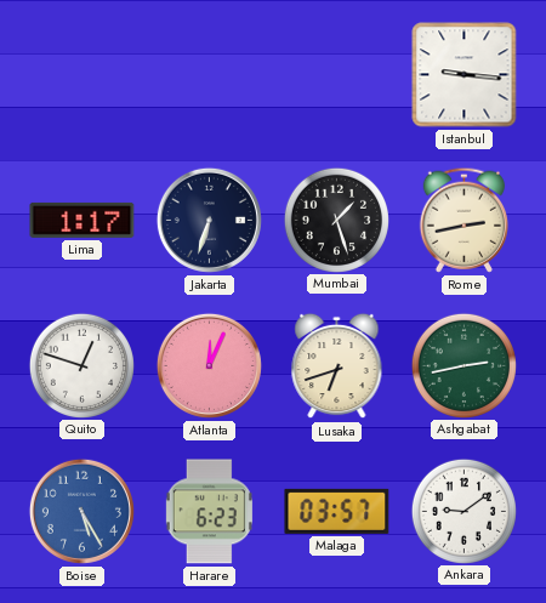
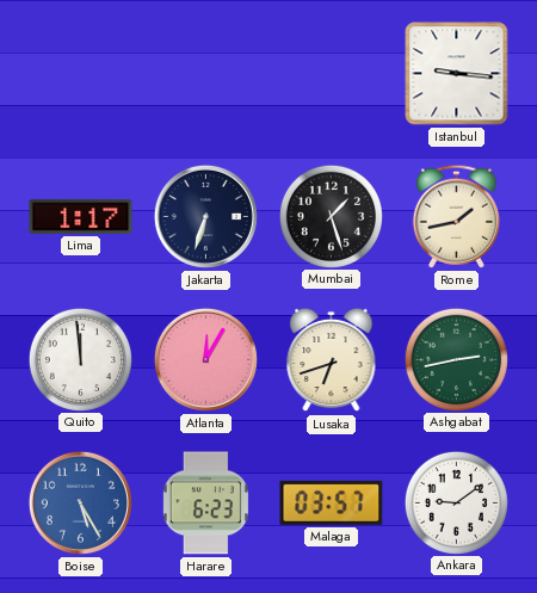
Rome: 2:43 -> 1:43 (456, 216)
Quito: 12:48 -> 11:59 (80, 359)
Atlanta: 12:04 -> 12:05 (205, 359)
